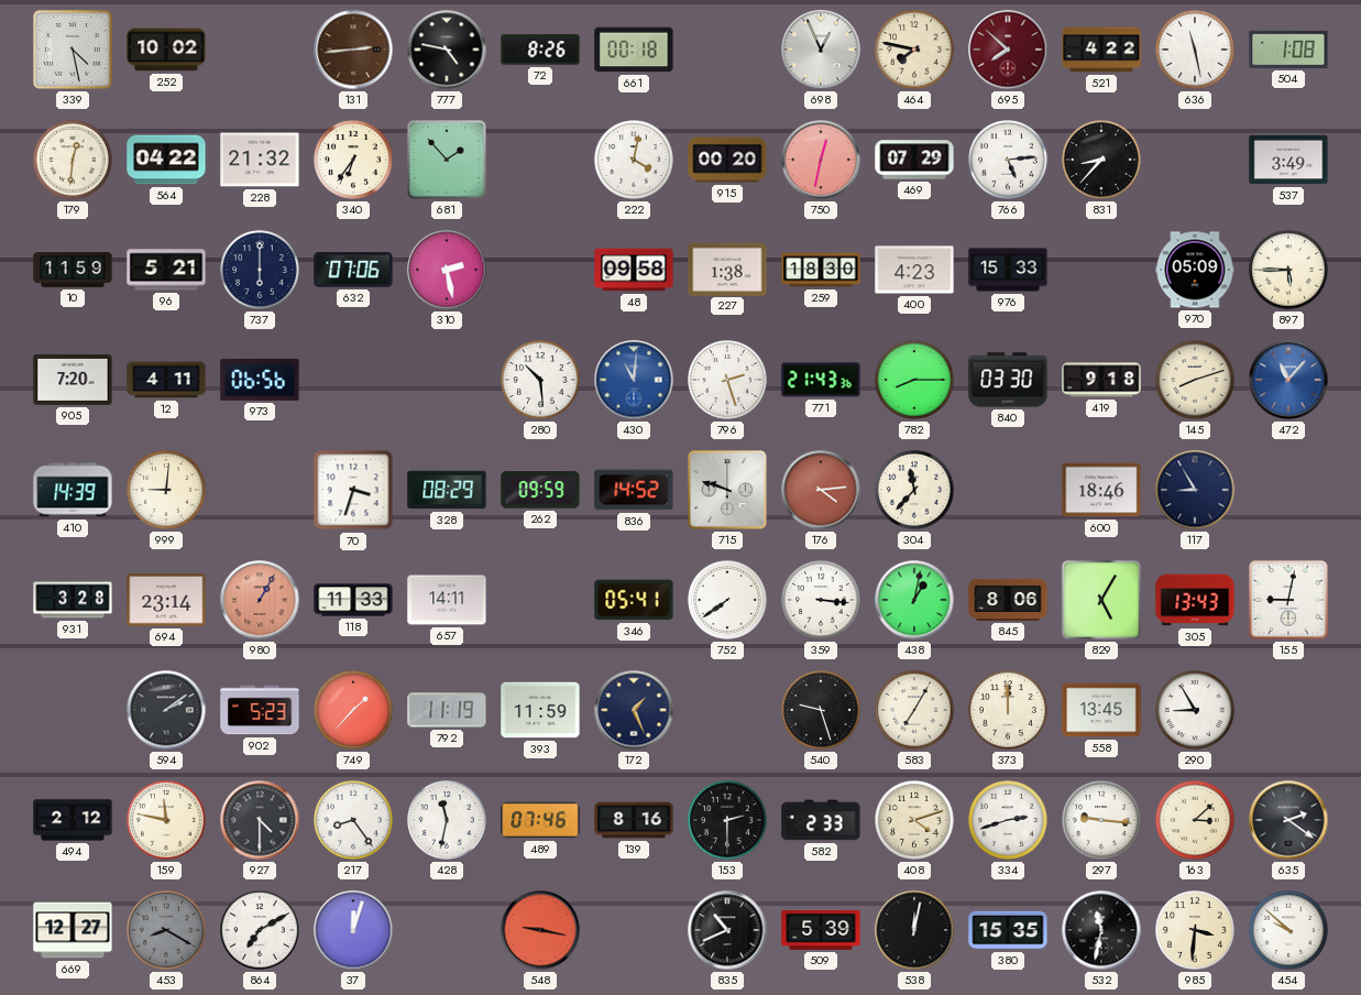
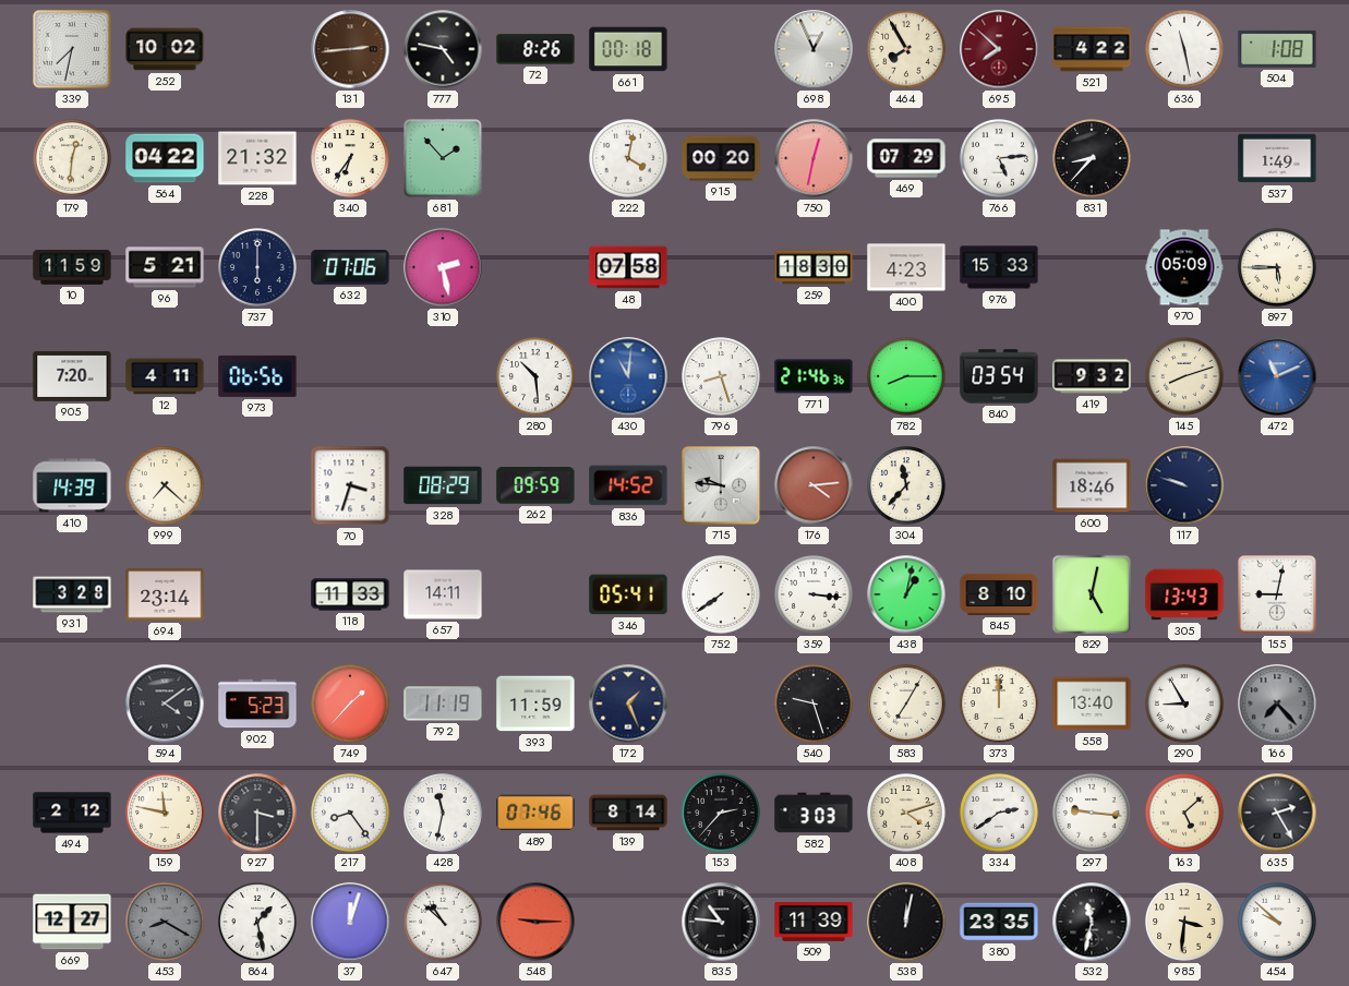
339: 4:28 -> 7:32 (72, 49)
464: 7:47 -> 7:55 (906, 49)
537: 3:49 -> 1:49 (1277, 158)
48: 09:58 -> 07:58 (628, 267)
227: 1:38 -> none (727, 269)
796: 2:27 -> 8:27 (721, 376)
771: 21:43 -> 21:46 (814, 376)
840: 03:30 -> 03:54 (999, 376)
419: 9:18 -> 9:32 (1092, 376)
472: 11:07 -> 11:11 (1277, 376)
999: 9:01 -> 7:22 (165, 485)
715: 9:48 -> 9:46 (721, 485)
117: 8:55 -> 9:48 (1184, 485)
980: 1:05 -> none (260, 600)
845: 8:06 -> 8:10 (999, 594)
829: 5:05 -> 5:02 (1092, 594)
594: 2:09 -> 4:09 (165, 704)
558: 13:45 -> 13:40 (1092, 704)
166: none -> 7:23 (1277, 704)
927: 4:30 -> 3:30 (257, 813)
139: 8:16 -> 8:14 (628, 813)
153: 2:30 -> 2:37 (721, 813)
582: 2:33 -> 3:03 (814, 813)
334: 2:42 -> 2:39 (999, 813)
163: 3:08 -> 5:08 (1184, 813)
635: 2:21 -> 2:25 (1277, 813)
864: 7:10 -> 1:28 (257, 922)
647: none -> 10:52 (443, 922)
548: 9:17 -> 9:15 (535, 922)
835: 10:41 -> 10:46 (721, 922)
509: 5:39 -> 11:39 (814, 922)
380: 15:35 -> 23:35 (999, 922)
